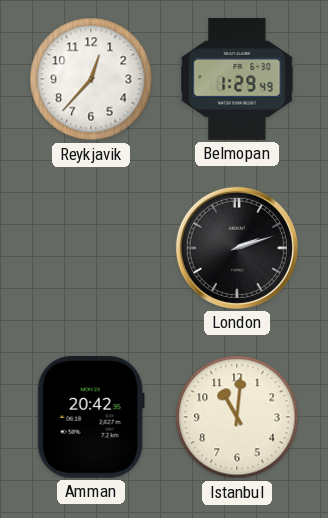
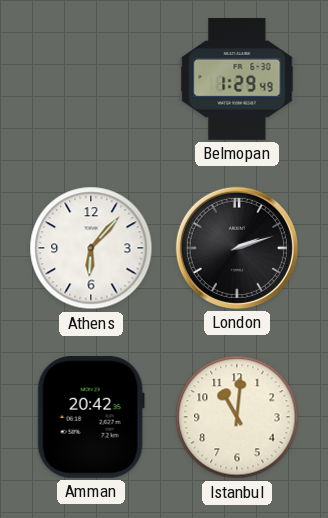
Reykjavik: 12:37 -> none (91, 79)
Athens: none -> 6:07 (91, 248)
